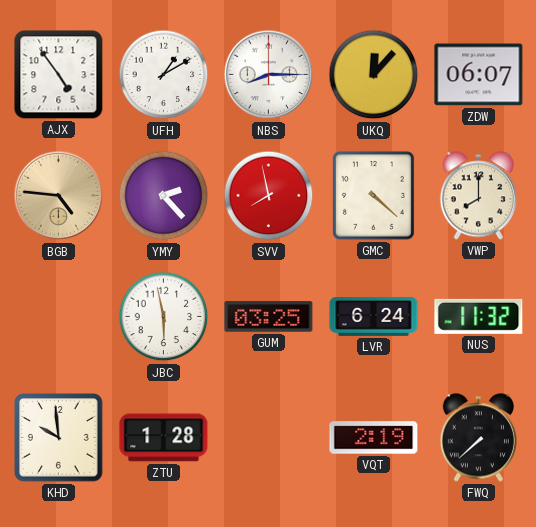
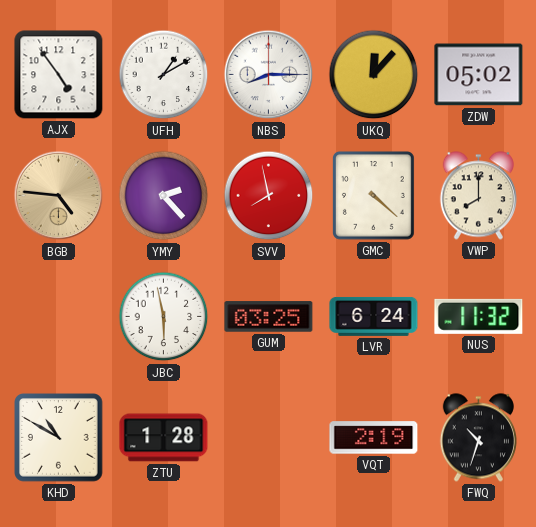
ZDW: 06:07 -> 05:02 (479, 75)
KHD: 9:59 -> 10:50 (59, 438)
FWQ: 7:38 -> 10:33 (478, 438)
